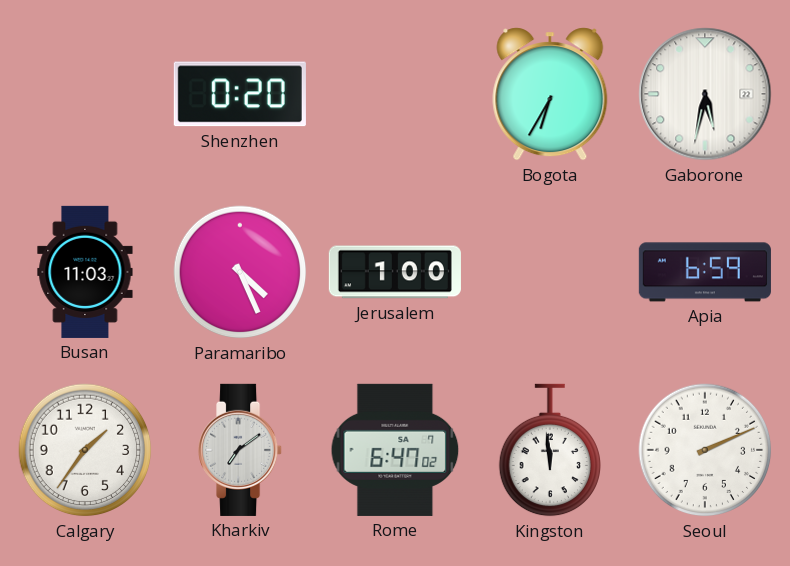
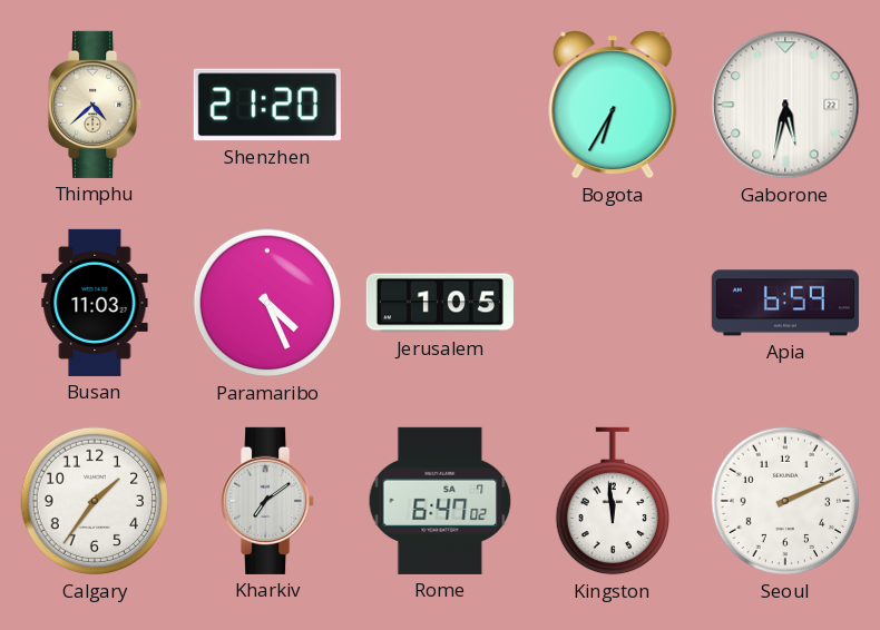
Thimphu: none -> 4:38 (96, 105)
Shenzhen: 0:20 -> 21:20 (267, 105)
Jerusalem: 1:00 -> 1:05 (440, 303)
